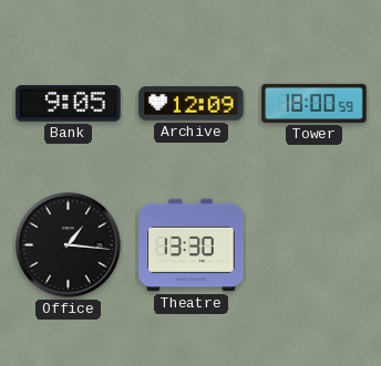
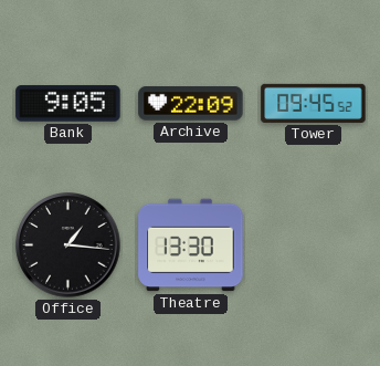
Archive: 12:09 -> 22:09 (191, 104)
Tower: 18:00 -> 09:45 (314, 103)
